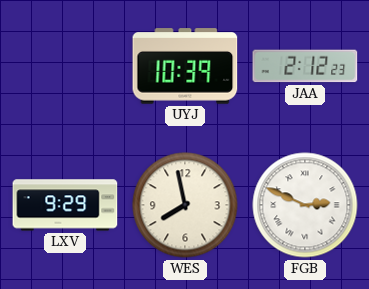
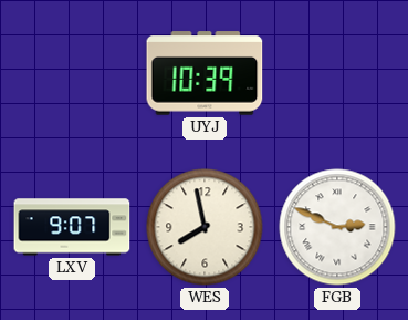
JAA: 2:12 -> none (305, 66)
LXV: 9:29 -> 9:07 (72, 227)
